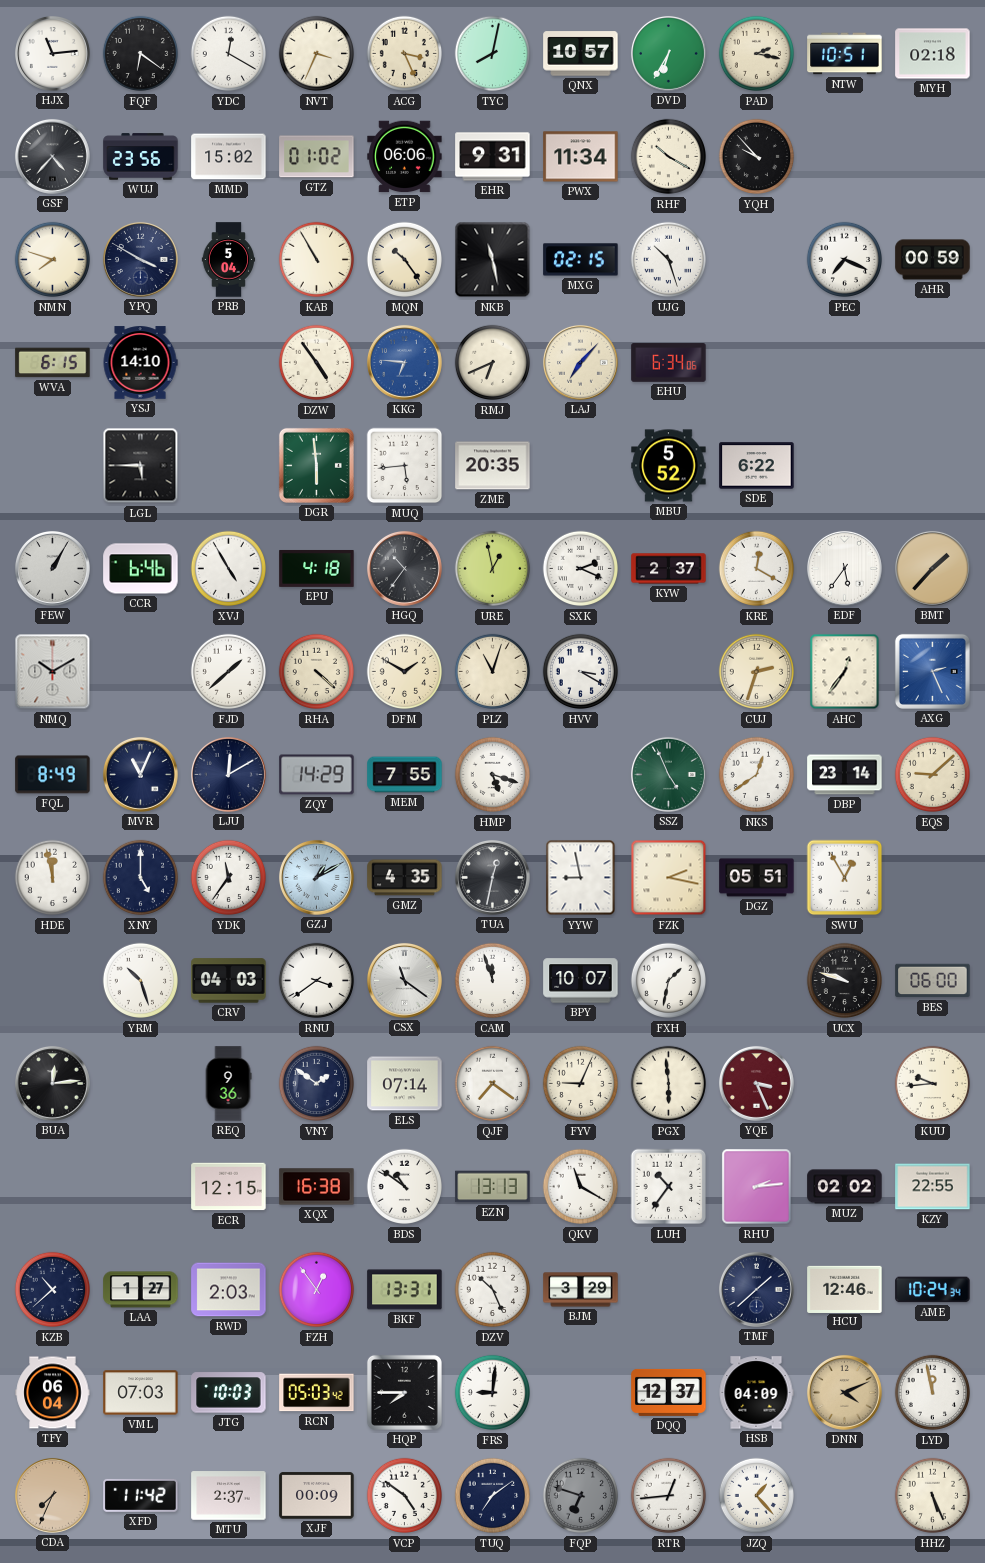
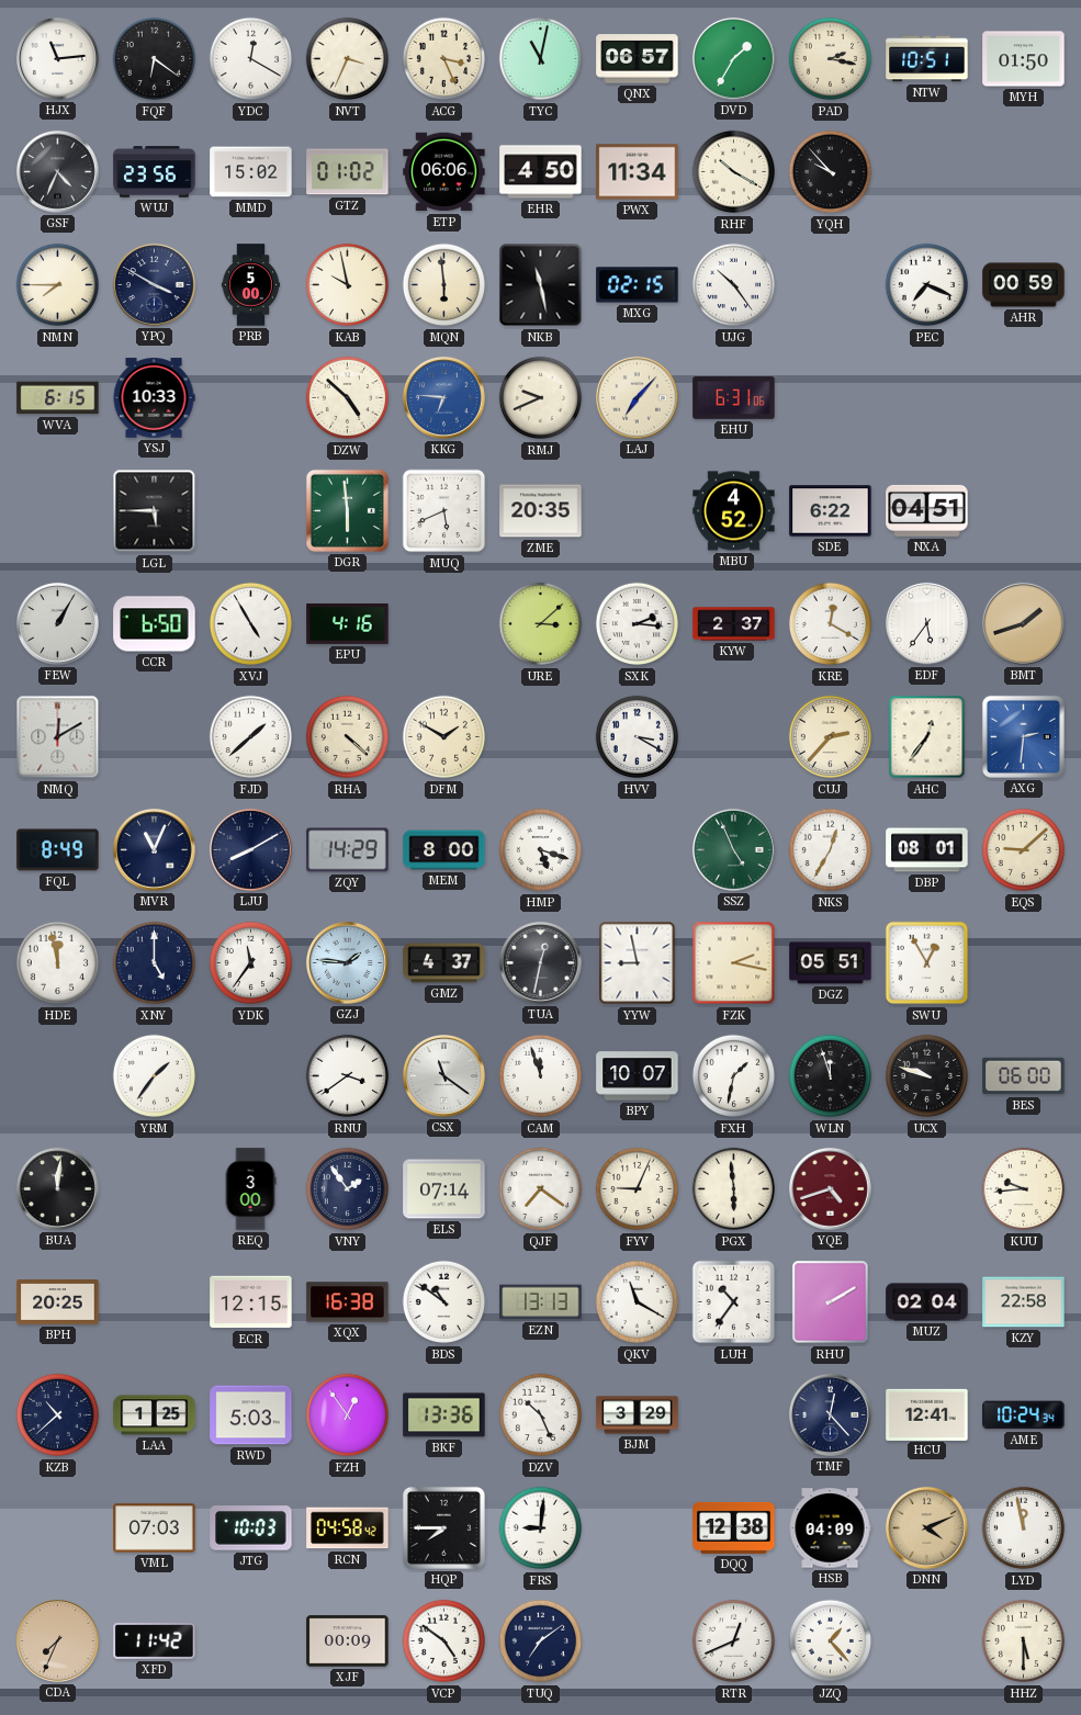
TYC: 8:02 -> 11:02 (541, 59)
QNX: 10:57 -> 06:57 (638, 59)
DVD: 6:35 -> 1:35 (733, 58)
MYH: 02:18 -> 01:50 (1024, 59)
GSF: 4:37 -> 4:34 (57, 171)
EHR: 9:31 -> 4:50 (541, 172)
NMN: 7:48 -> 7:45 (58, 285)
PRB: 5:04 -> 5:00 (251, 285)
KAB: 10:55 -> 9:58 (348, 285)
MQN: 10:24 -> 5:59 (444, 285)
UJG: 10:27 -> 10:24 (734, 285)
YSJ: 14:10 -> 10:33 (154, 398)
DZW: 4:54 -> 4:52 (348, 398)
RMJ: 6:41 -> 9:41 (541, 398)
EHU: 6:34 -> 6:31 (734, 398)
MUQ: 5:44 -> 5:41 (444, 511)
MBU: 5:52 -> 4:52 (734, 511)
NXA: none -> 04:51 (927, 510)
CCR: 6:46 -> 6:50 (155, 624)
EPU: 4:18 -> 4:16 (348, 623)
HGQ: 10:36 -> none (404, 568)
URE: 12:58 -> 3:08 (541, 624)
SXK: 2:19 -> 2:16 (638, 624)
BMT: 1:37 -> 1:42 (1023, 623)
NMQ: 10:10 -> 12:10 (58, 737)
PLZ: 11:03 -> none (493, 672)
CUJ: 2:33 -> 2:37 (831, 737)
AXG: 2:26 -> 2:31 (1023, 736)
LJU: 12:10 -> 8:10 (250, 849)
MEM: 7:55 -> 8:00 (444, 850)
NKS: 12:39 -> 12:35 (831, 850)
DBP: 23:14 -> 08:01 (927, 850)
GZJ: 1:10 -> 1:46 (347, 962)
GMZ: 4:35 -> 4:37 (444, 963)
YRM: 10:27 -> 1:36 (155, 1076)
CRV: 04:03 -> none (229, 981)
WLN: none -> 11:57 (831, 1076)
BUA: 12:14 -> 12:01 (57, 1188)
REQ: 9:36 -> 3:00 (250, 1189)
VNY: 1:51 -> 1:54 (348, 1189)
YQE: 3:26 -> 4:42 (830, 1188)
BPH: none -> 20:25 (58, 1302)
RHU: 2:14 -> 2:10 (831, 1302)
MUZ: 02:02 -> 02:04 (927, 1302)
KZY: 22:55 -> 22:58 (1024, 1302)
LAA: 1:27 -> 1:25 (155, 1415)
RWD: 2:03 -> 5:03 (251, 1415)
BKF: 13:31 -> 13:36 (444, 1415)
TMF: 1:38 -> 12:23 (830, 1414)
HCU: 12:46 -> 12:41 (927, 1414)
TFY: 06:04 -> none (53, 1393)
RCN: 05:03 -> 04:58 (348, 1528)
DQQ: 12:37 -> 12:38 (734, 1527)
MTU: 2:37 -> none (229, 1496)
FQP: 6:48 -> none (581, 1496)
RTR: 12:44 -> 12:41 (734, 1641)
HHZ: 5:26 -> 5:30 (1024, 1641)
